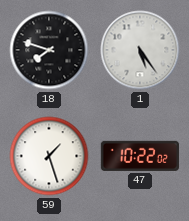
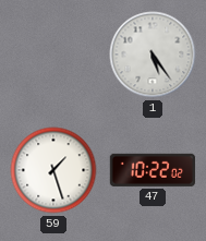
18: 7:48 -> none (49, 50)
